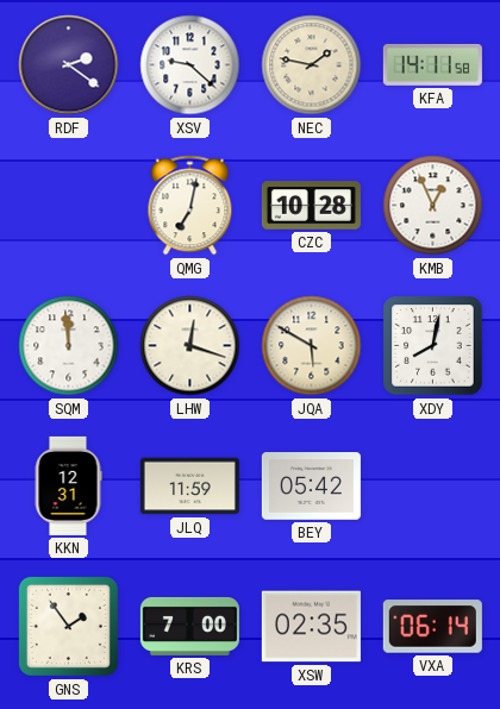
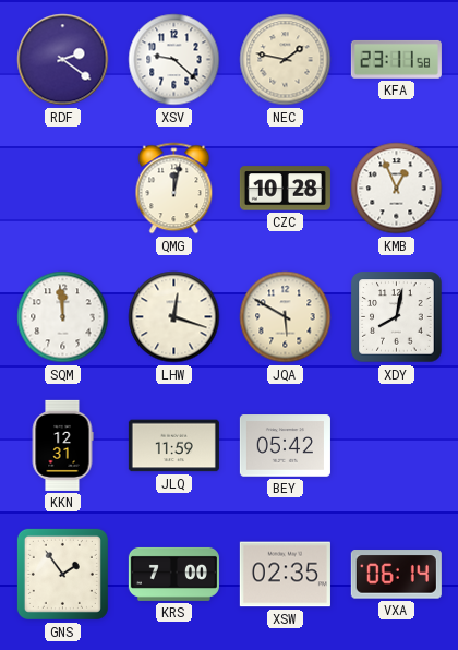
KFA: 14:11 -> 23:11 (396, 59)
QMG: 7:02 -> 12:02 (174, 189)
